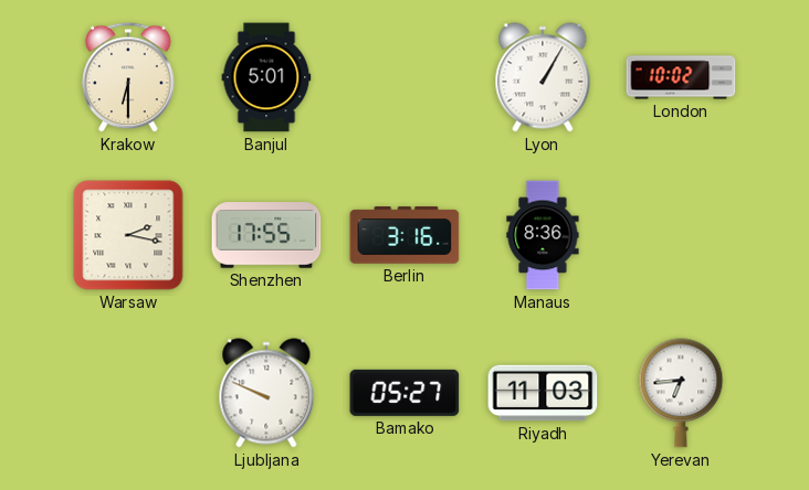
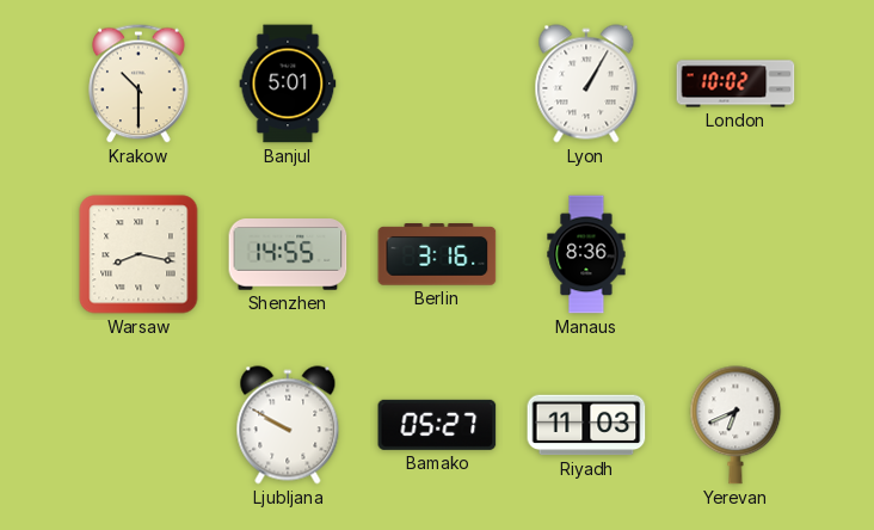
Krakow: 6:30 -> 10:30 (139, 84)
Warsaw: 2:17 -> 8:17 (139, 254)
Shenzhen: 17:55 -> 14:55 (288, 254)
Ljubljana: 9:49 -> 9:50 (288, 425)
Yerevan: 6:44 -> 6:41 (735, 425)
